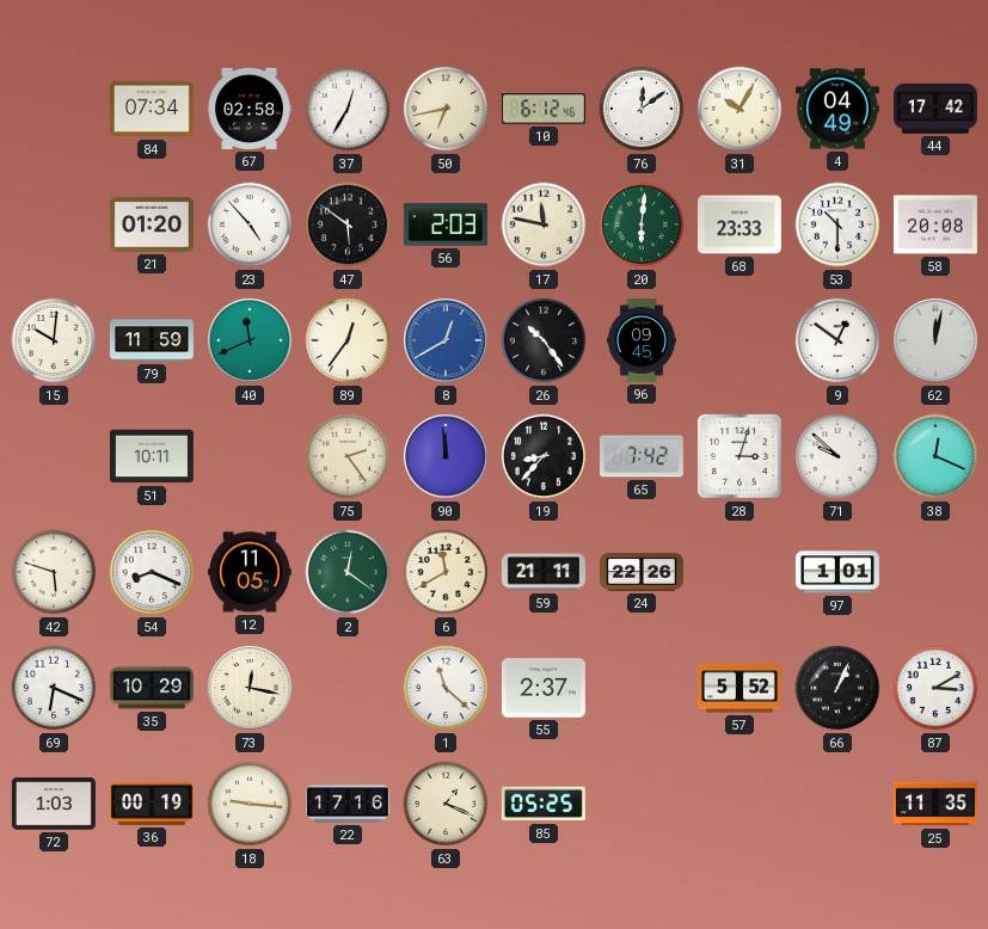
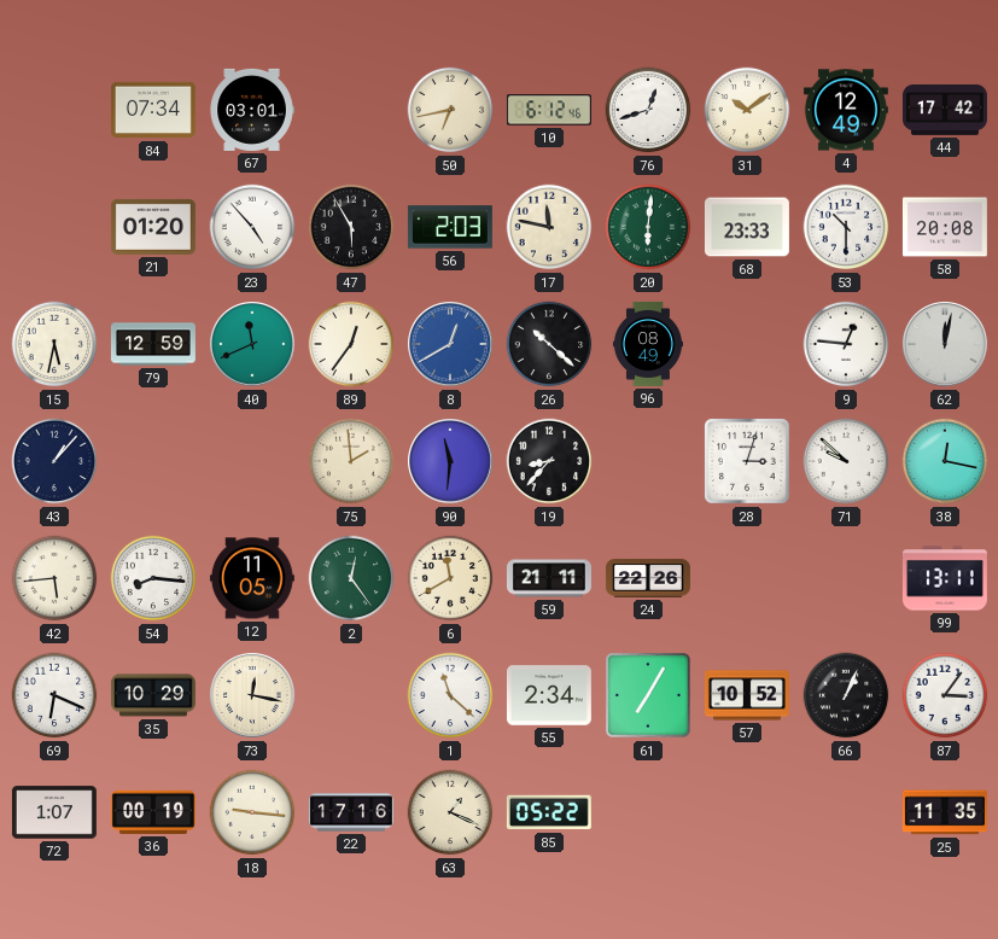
67: 02:58 -> 03:01 (252, 110)
37: 12:35 -> none (348, 109)
76: 12:09 -> 12:42 (648, 110)
31: 10:05 -> 10:09 (747, 110)
4: 04:49 -> 12:49 (846, 110)
47: 5:51 -> 5:55 (351, 227)
15: 10:01 -> 5:32 (54, 344)
79: 11:59 -> 12:59 (153, 344)
26: 10:24 -> 10:22 (549, 344)
96: 09:45 -> 08:49 (648, 344)
9: 12:51 -> 12:46 (846, 344)
43: none -> 1:07 (54, 461)
51: 10:11 -> none (152, 456)
75: 2:24 -> 1:59 (351, 461)
90: 11:59 -> 11:31 (451, 462)
65: 7:42 -> none (642, 456)
38: 12:19 -> 12:17 (945, 461)
42: 5:48 -> 5:44 (54, 578)
54: 8:19 -> 8:16 (153, 578)
2: 12:21 -> 12:24 (351, 578)
97: 1:01 -> none (837, 572)
99: none -> 13:11 (945, 578)
55: 2:37 -> 2:34 (549, 695)
61: none -> 7:05 (649, 696)
57: 5:52 -> 10:52 (747, 695)
87: 3:10 -> 3:06 (945, 695)
72: 1:03 -> 1:07 (54, 812)
85: 05:25 -> 05:22 (549, 812)
